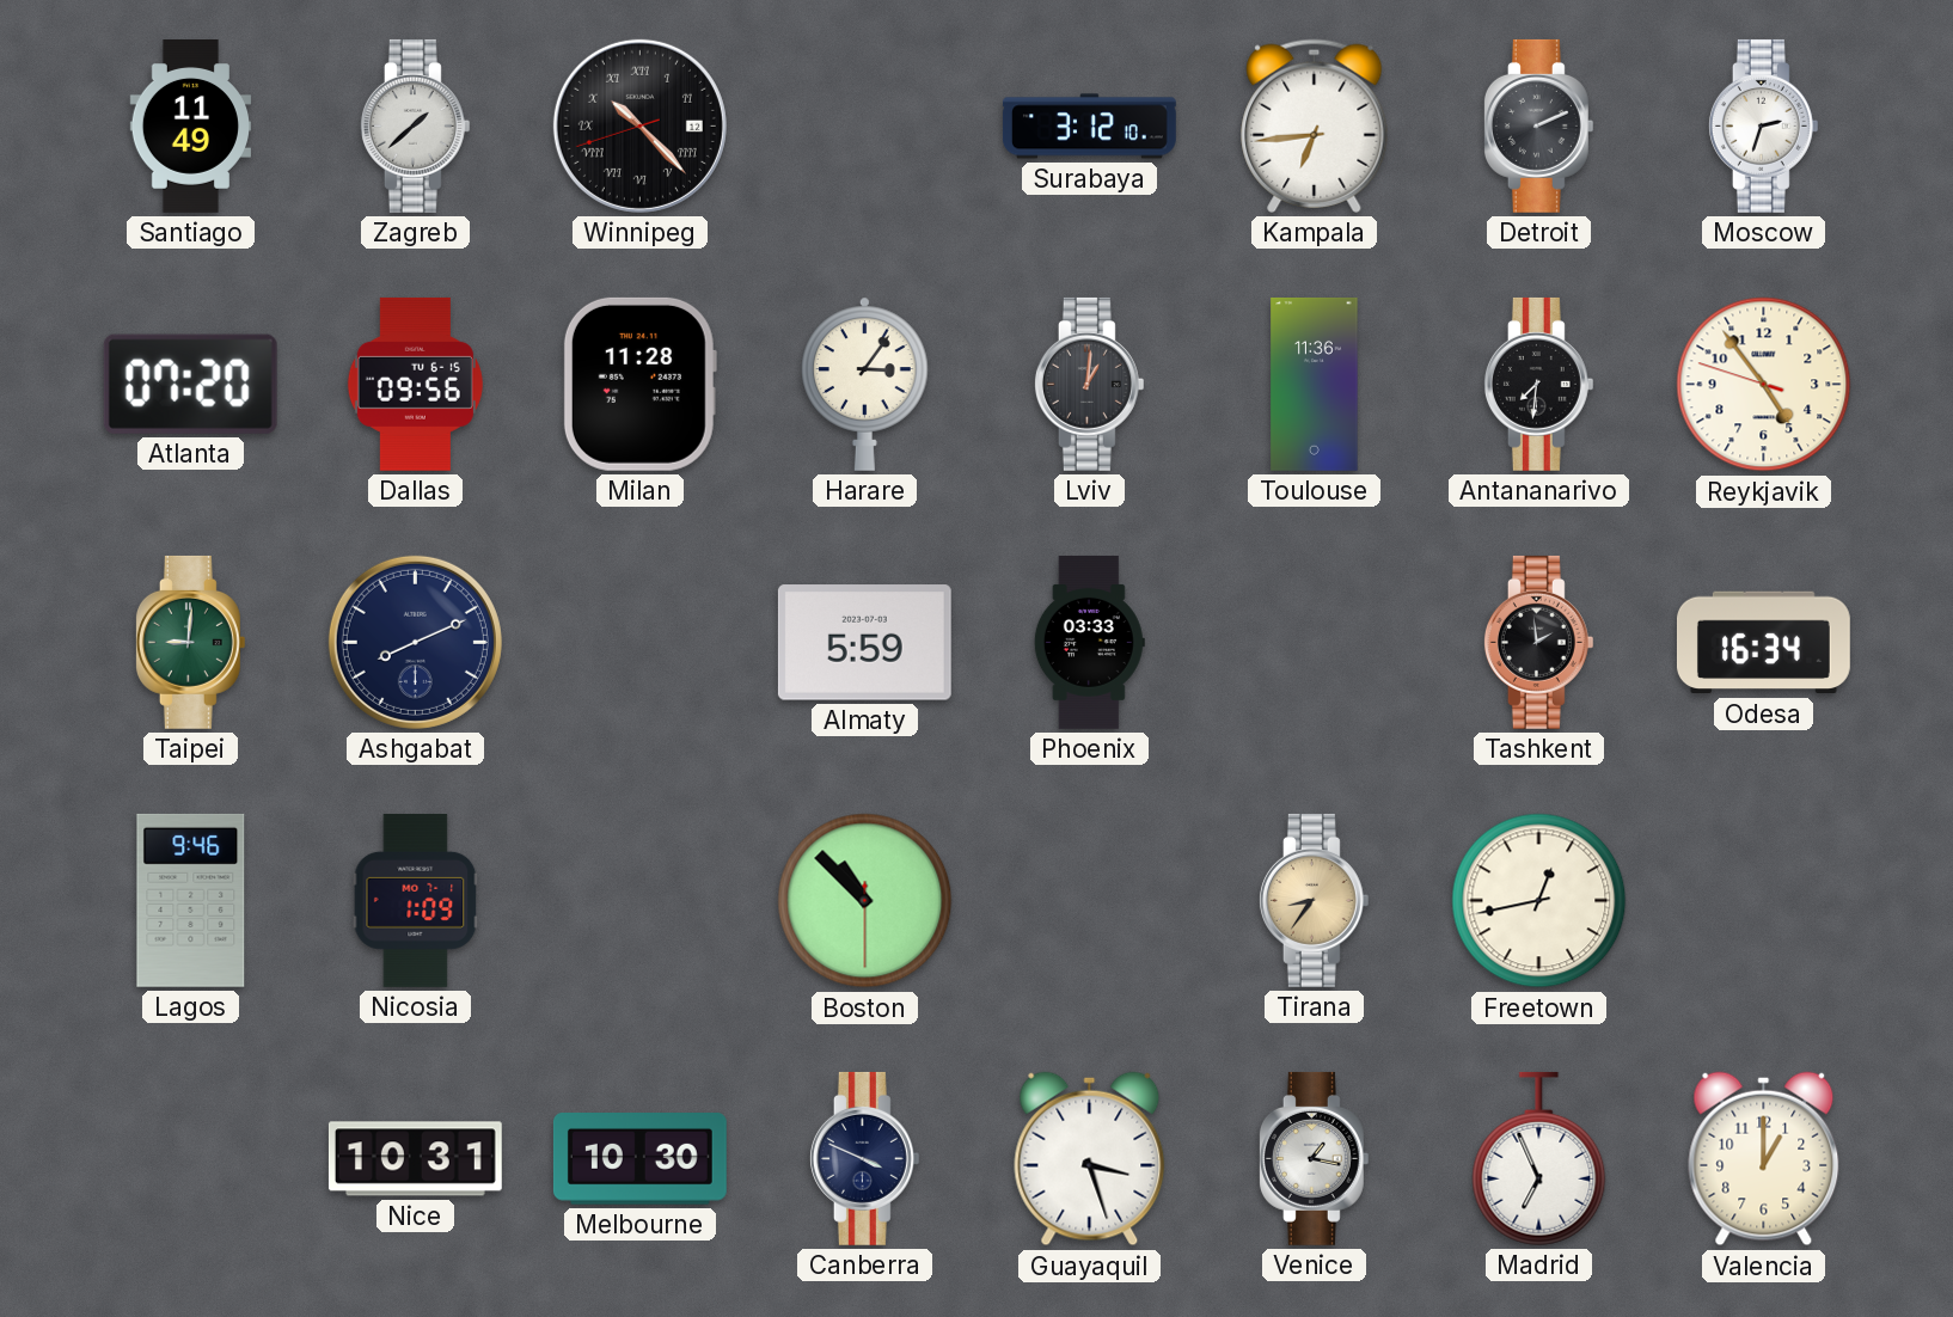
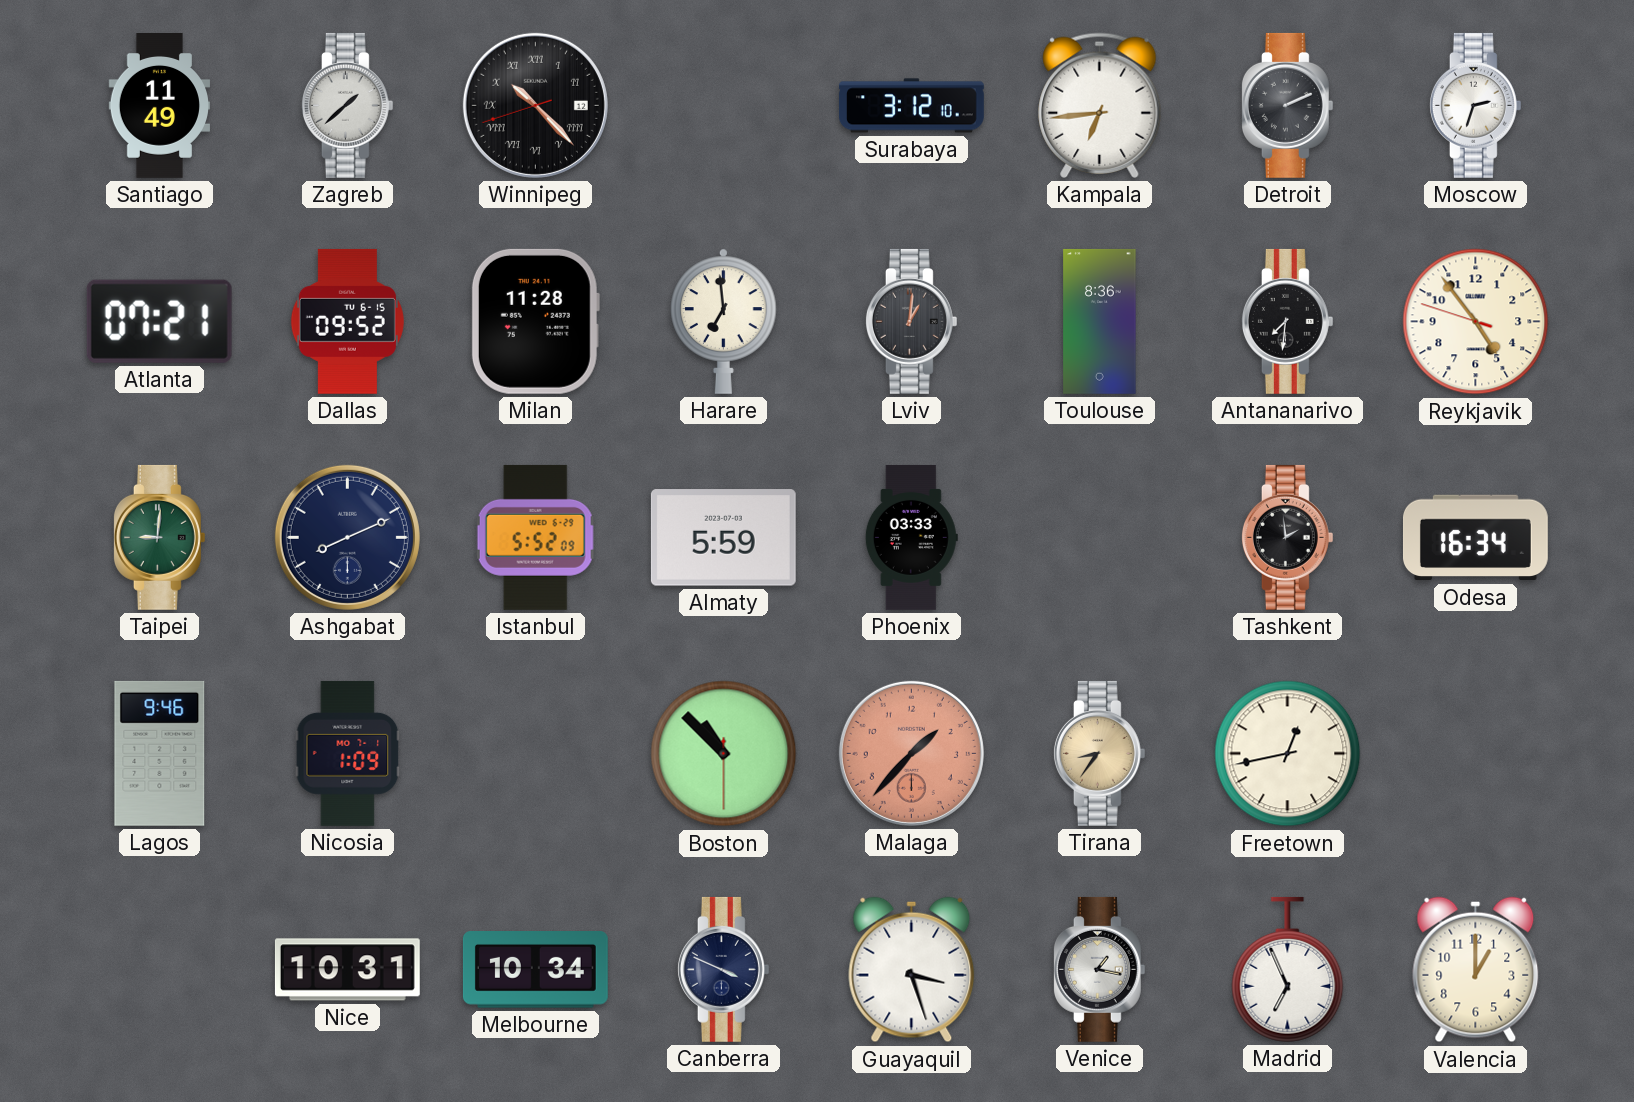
Atlanta: 07:20 -> 07:21 (159, 321)
Dallas: 09:56 -> 09:52 (347, 321)
Harare: 3:06 -> 6:59 (724, 321)
Toulouse: 11:36 -> 8:36 (1100, 321)
Istanbul: none -> 5:52 (536, 537)
Malaga: none -> 1:37 (911, 753)
Melbourne: 10:30 -> 10:34 (535, 970)
